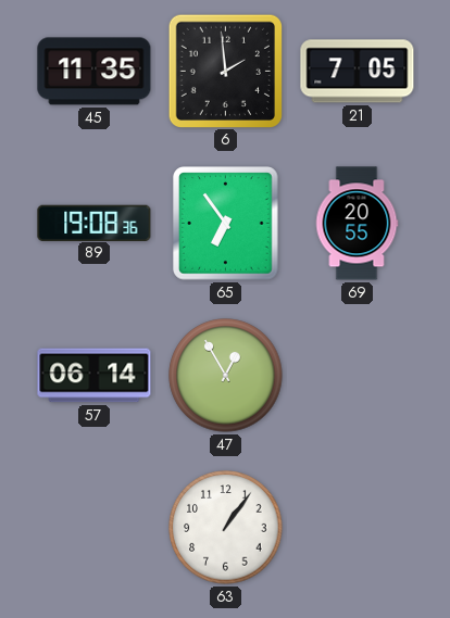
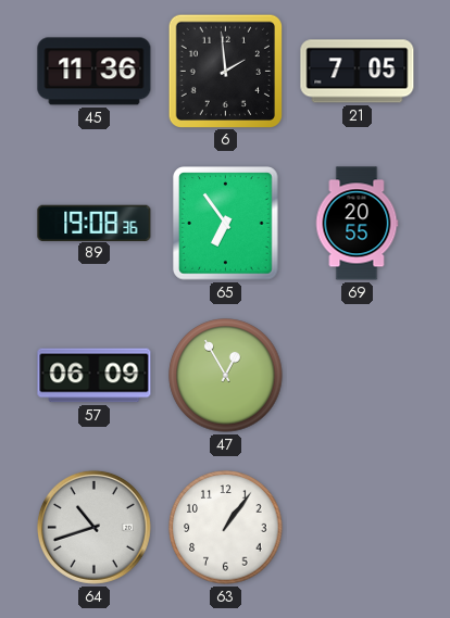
45: 11:35 -> 11:36 (95, 72)
57: 06:14 -> 06:09 (95, 376)
64: none -> 10:42 (93, 527)
